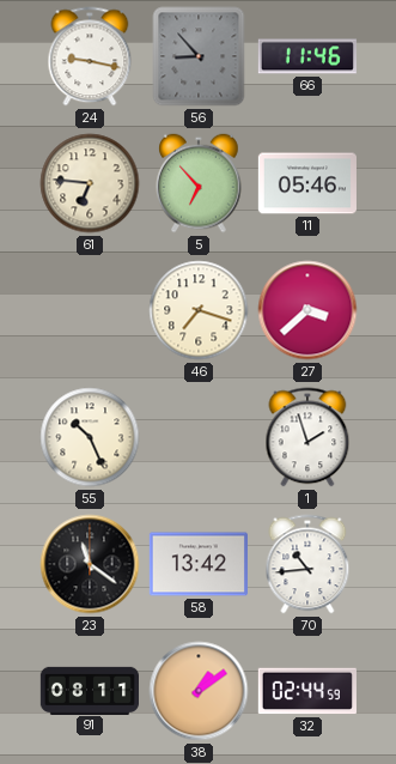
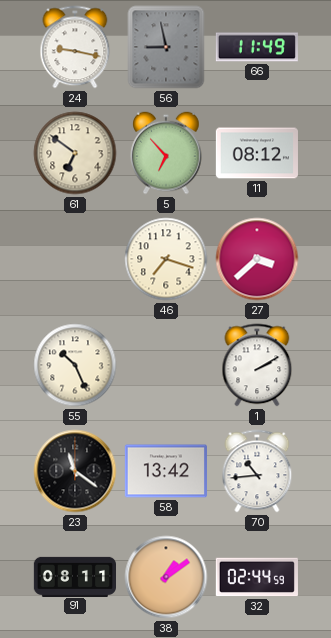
56: 8:53 -> 8:58 (166, 47)
66: 11:46 -> 11:49 (257, 47)
61: 6:46 -> 6:51 (75, 153)
11: 05:46 -> 08:12 (257, 153)
1: 1:57 -> 2:10 (257, 365)
